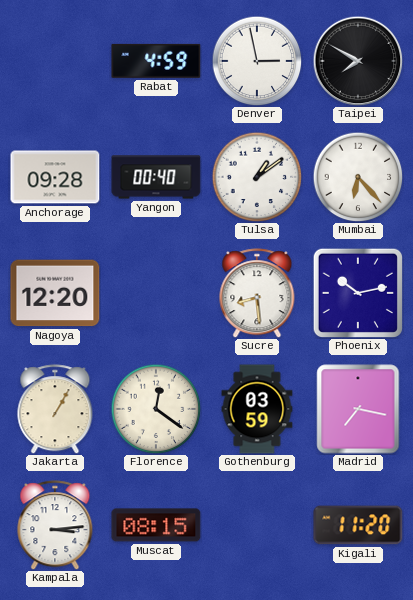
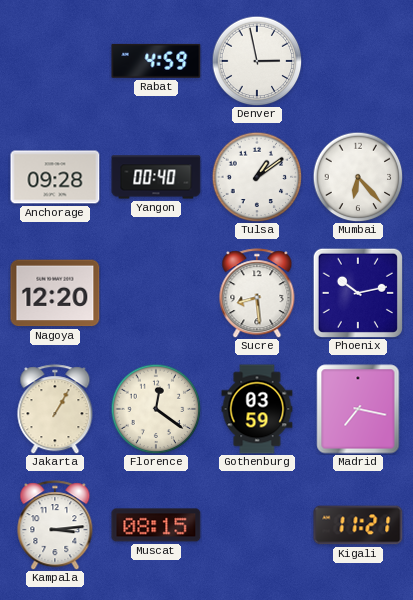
Taipei: 7:50 -> none (358, 61)
Kigali: 11:20 -> 11:21 (358, 525)
